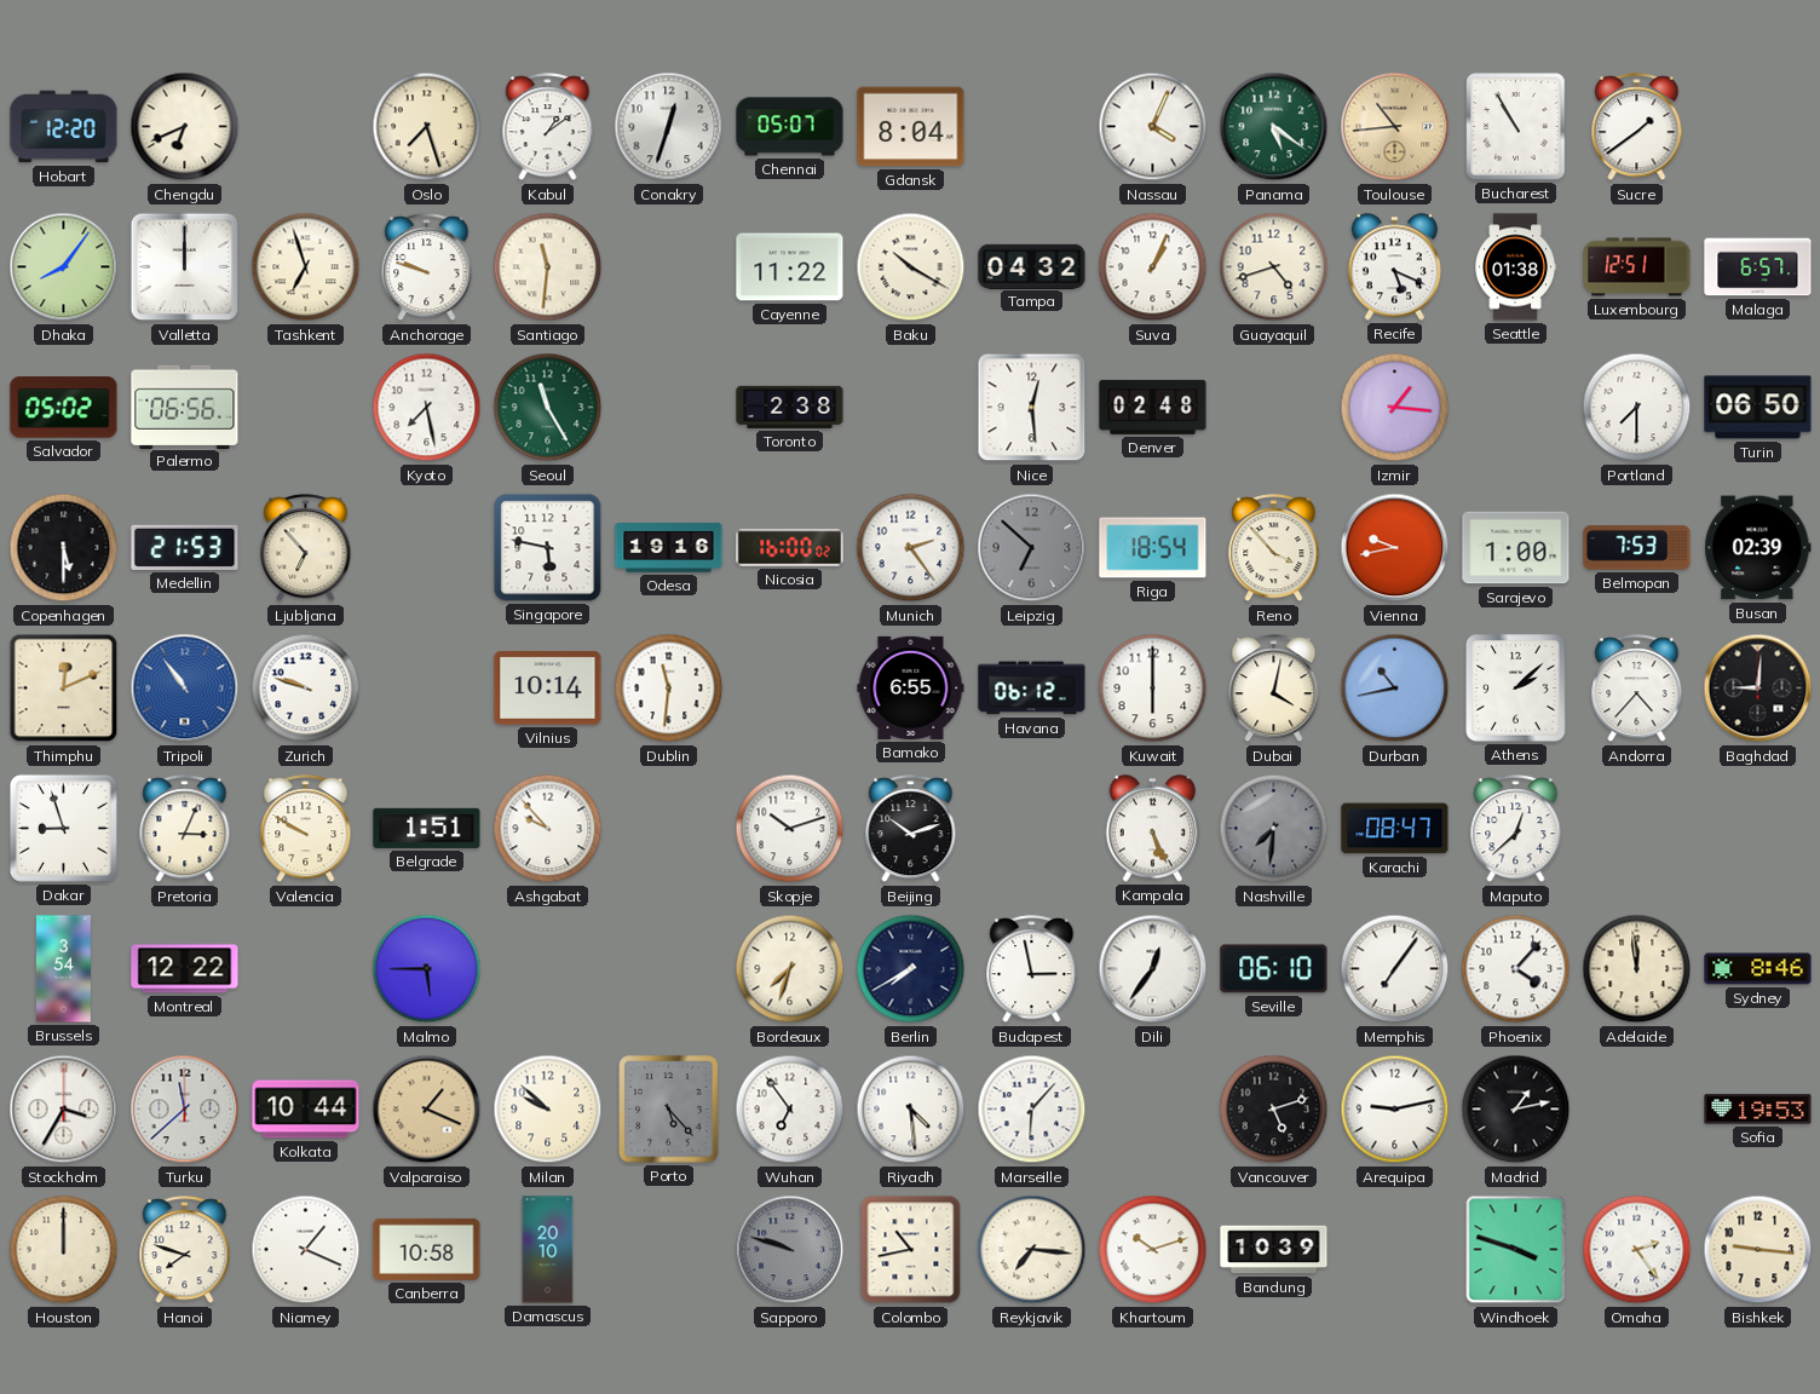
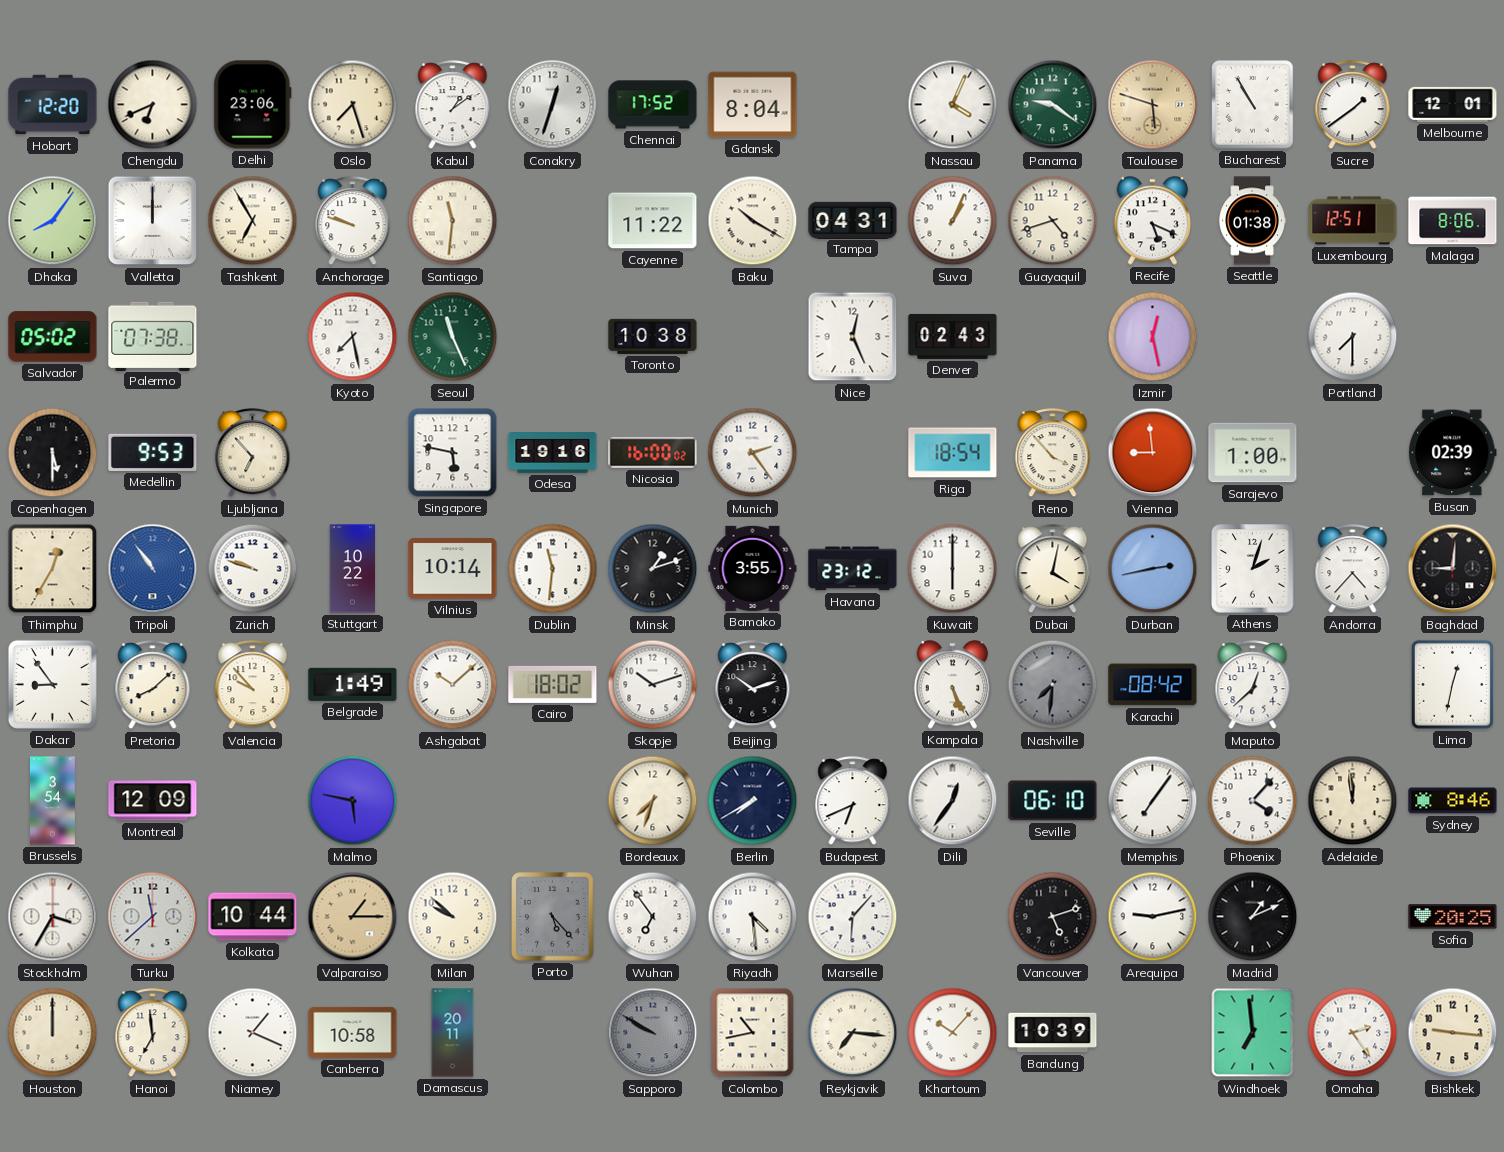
Delhi: none -> 23:06 (253, 105)
Chennai: 05:07 -> 17:52 (653, 105)
Panama: 5:21 -> 9:21 (1053, 105)
Toulouse: 10:44 -> 5:48 (1153, 105)
Melbourne: none -> 12:01 (1453, 104)
Tashkent: 6:57 -> 6:55 (253, 221)
Tampa: 04:32 -> 04:31 (853, 220)
Malaga: 6:57 -> 8:06 (1453, 221)
Palermo: 06:56 -> 07:38 (153, 336)
Seoul: 11:25 -> 11:26 (453, 337)
Toronto: 2:38 -> 10:38 (653, 336)
Nice: 12:29 -> 12:26 (853, 337)
Denver: 02:48 -> 02:43 (953, 336)
Izmir: 1:16 -> 12:28 (1153, 337)
Turin: 06:50 -> none (1758, 408)
Medellin: 21:53 -> 9:53 (153, 452)
Leipzig: 6:52 -> none (1032, 548)
Vienna: 9:43 -> 8:59 (1153, 453)
Belmopan: 7:53 -> none (1637, 548)
Thimphu: 12:11 -> 12:35 (53, 569)
Stuttgart: none -> 10:22 (353, 569)
Minsk: none -> 1:12 (653, 569)
Bamako: 6:55 -> 3:55 (753, 568)
Havana: 06:12 -> 23:12 (853, 569)
Durban: 10:43 -> 2:43 (1153, 569)
Athens: 2:08 -> 2:03 (1253, 569)
Dakar: 8:57 -> 8:54 (52, 684)
Pretoria: 3:04 -> 8:08 (153, 685)
Valencia: 9:50 -> 9:53 (253, 685)
Belgrade: 1:51 -> 1:49 (353, 684)
Ashgabat: 9:53 -> 10:08 (453, 685)
Cairo: none -> 18:02 (553, 684)
Karachi: 08:47 -> 08:42 (1153, 685)
Lima: none -> 12:32 (1452, 684)
Montreal: 12:22 -> 12:09 (153, 801)
Malmo: 5:45 -> 5:47 (353, 801)
Budapest: 2:58 -> 6:41 (853, 801)
Valparaiso: 1:19 -> 1:15 (353, 917)
Madrid: 1:13 -> 1:11 (1253, 917)
Sofia: 19:53 -> 20:25 (1453, 917)
Hanoi: 7:48 -> 6:59 (153, 1033)
Damascus: 20:10 -> 20:11 (453, 1033)
Sapporo: 9:48 -> 9:50 (653, 1033)
Khartoum: 10:12 -> 10:07 (953, 1033)
Windhoek: 3:48 -> 6:59 (1253, 1033)
